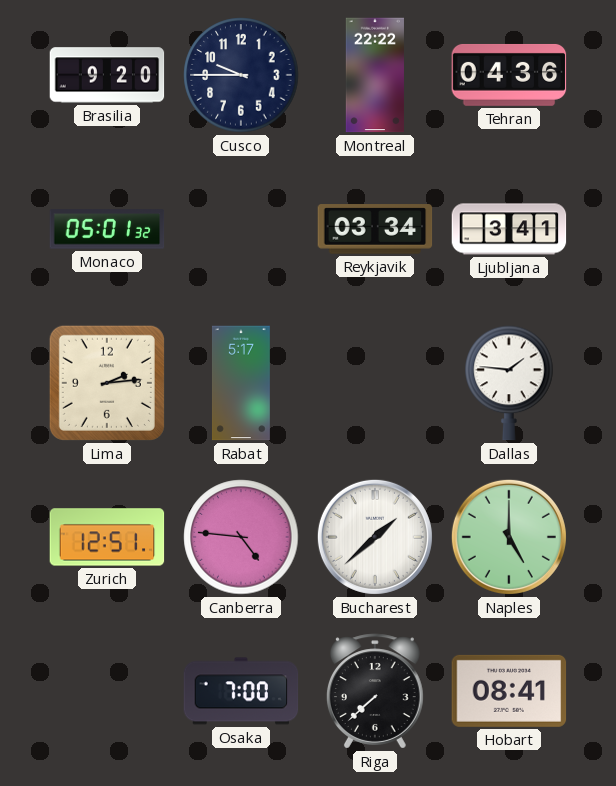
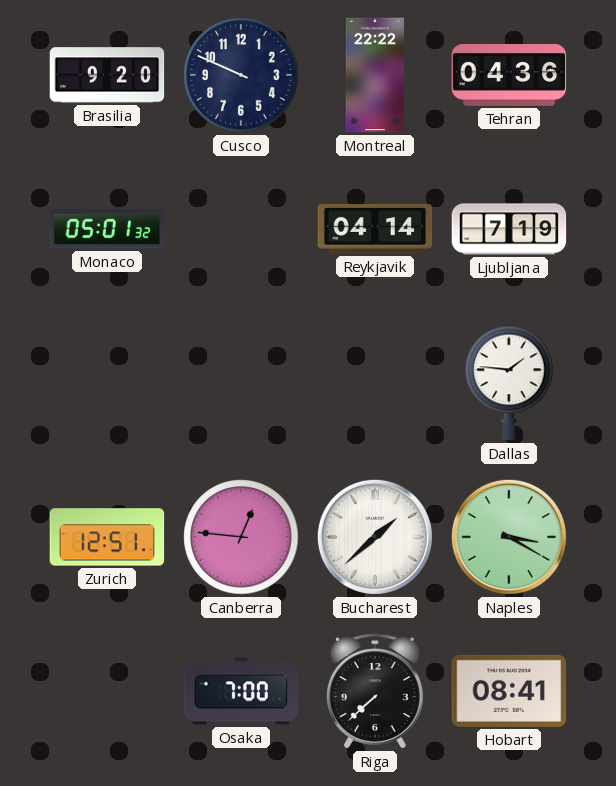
Cusco: 9:45 -> 9:49 (241, 75)
Reykjavik: 03:34 -> 04:14 (375, 229)
Ljubljana: 3:41 -> 7:19 (509, 229)
Lima: 2:14 -> none (107, 383)
Rabat: 5:17 -> none (241, 383)
Canberra: 4:46 -> 12:46 (241, 537)
Naples: 5:00 -> 3:20 (509, 537)
